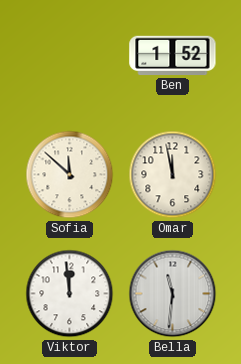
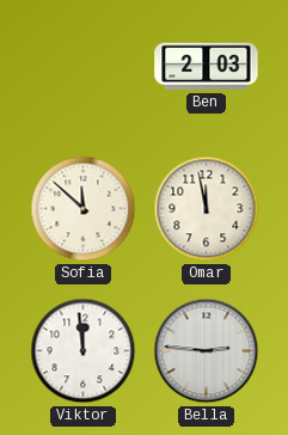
Ben: 1:52 -> 2:03 (207, 67)
Bella: 11:31 -> 2:46 (207, 351)
